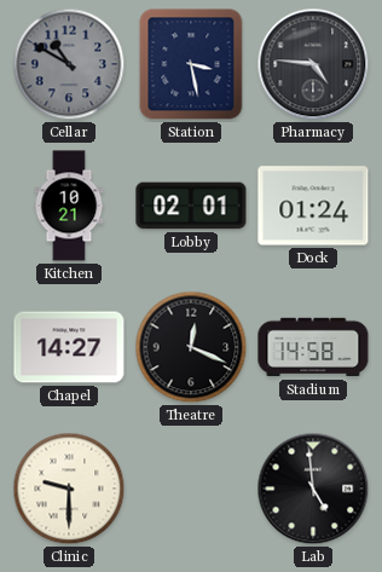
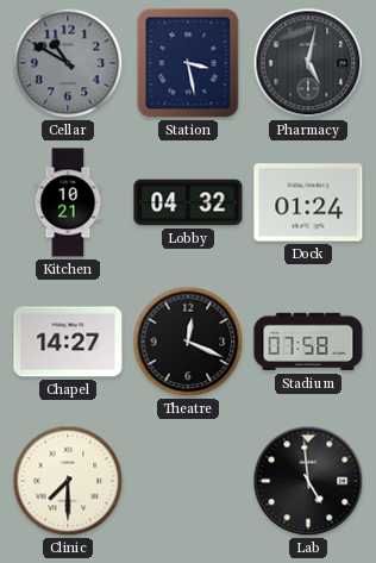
Pharmacy: 4:46 -> 5:02 (308, 63)
Lobby: 02:01 -> 04:32 (188, 202)
Stadium: 14:58 -> 07:58 (308, 342)
Clinic: 9:30 -> 7:30 (68, 481)
